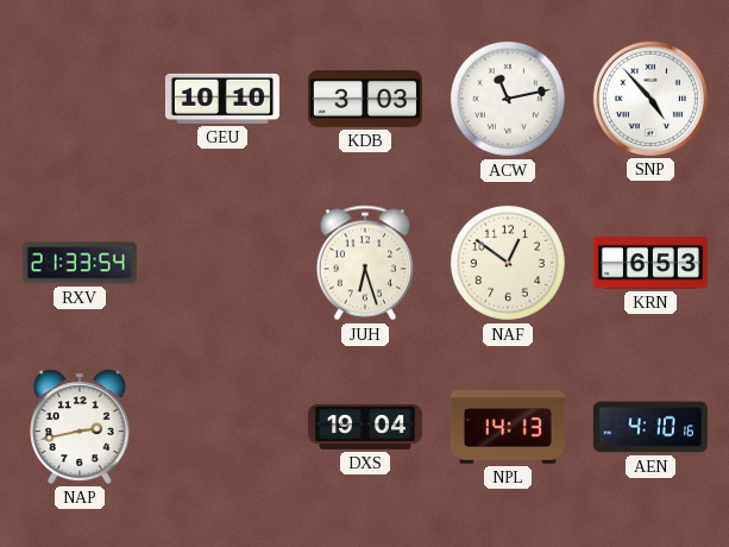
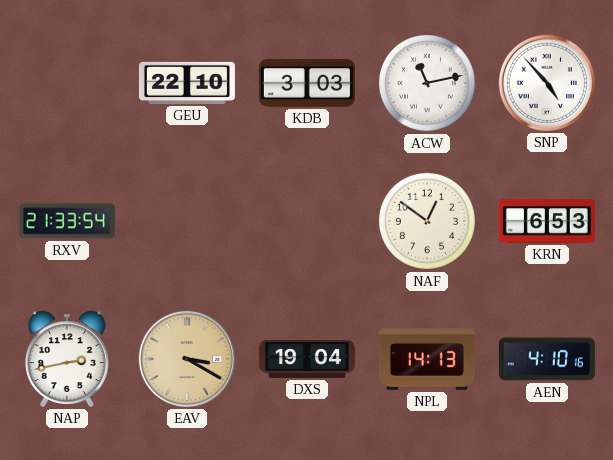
GEU: 10:10 -> 22:10 (187, 83)
JUH: 6:27 -> none (365, 263)
EAV: none -> 3:20 (187, 359)
